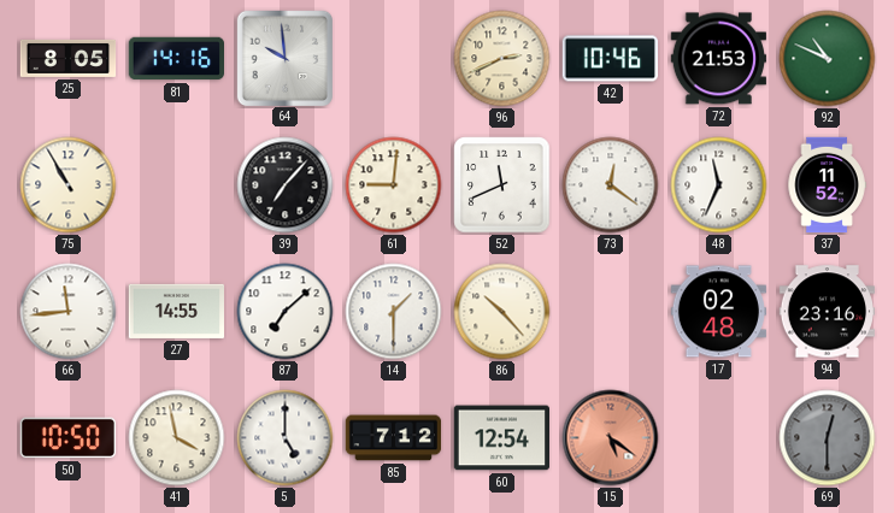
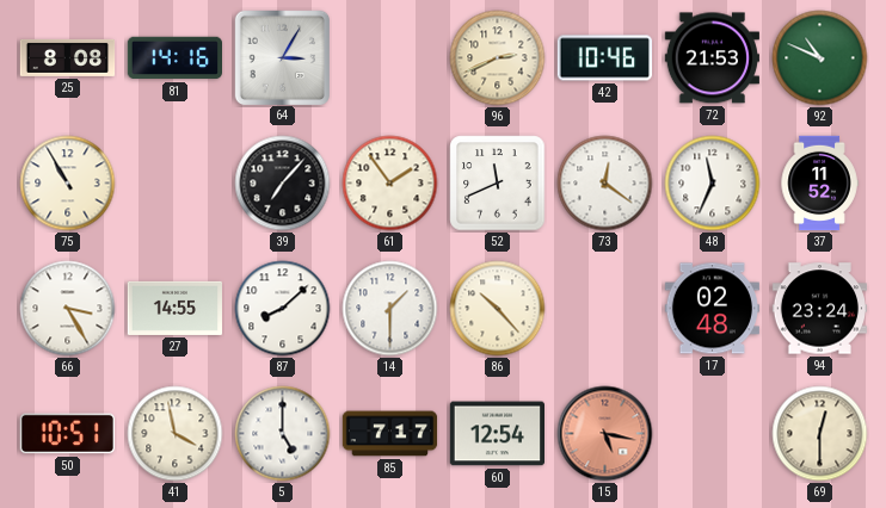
25: 8:05 -> 8:08 (68, 57)
64: 9:59 -> 3:05 (282, 57)
61: 9:01 -> 1:54 (390, 184)
66: 11:44 -> 3:25 (68, 309)
87: 7:08 -> 8:08 (283, 309)
94: 23:16 -> 23:24 (820, 309)
50: 10:50 -> 10:51 (67, 434)
85: 7:12 -> 7:17 (390, 434)
15: 5:21 -> 5:17 (605, 434)
69 dial: grey -> cream (820, 434)
